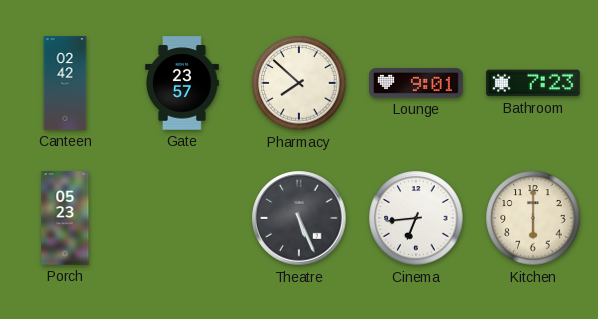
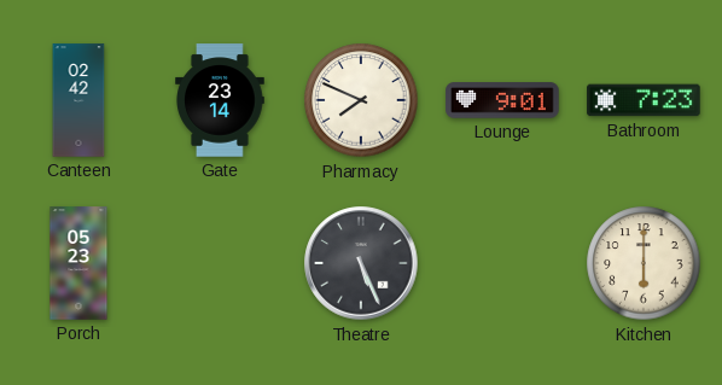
Gate: 23:57 -> 23:14 (220, 100)
Pharmacy: 7:52 -> 7:49 (361, 100)
Cinema: 6:44 -> none (416, 218)
